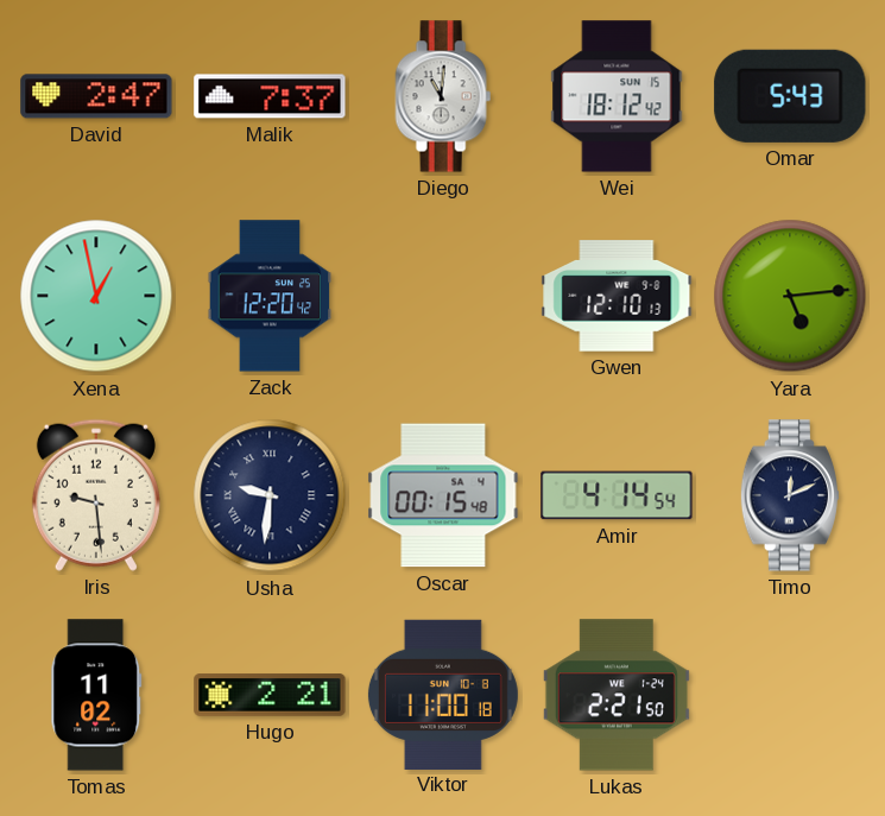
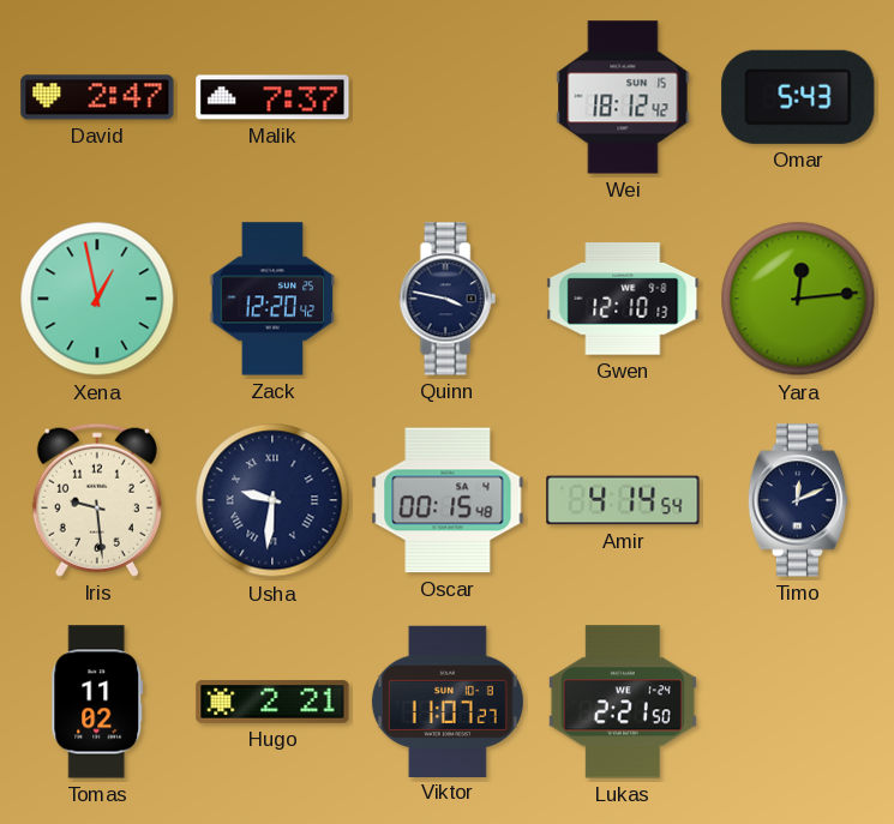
Diego: 11:01 -> none (443, 96)
Quinn: none -> 3:47 (448, 299)
Yara: 5:14 -> 12:14 (798, 299)
Viktor: 11:00 -> 11:07 (448, 700)
